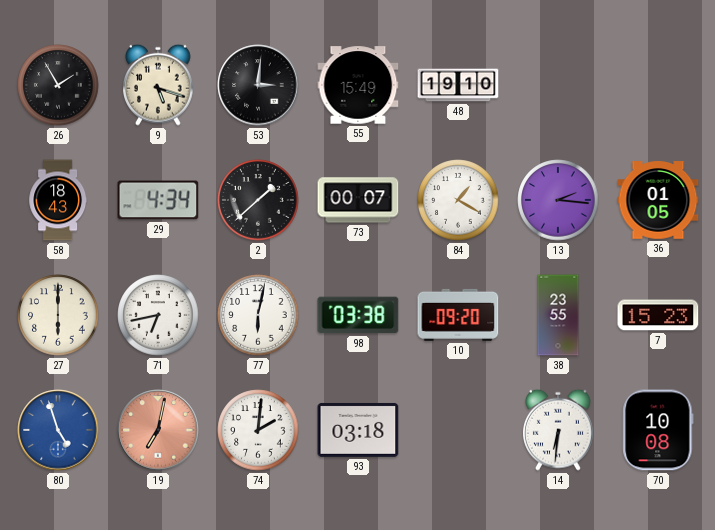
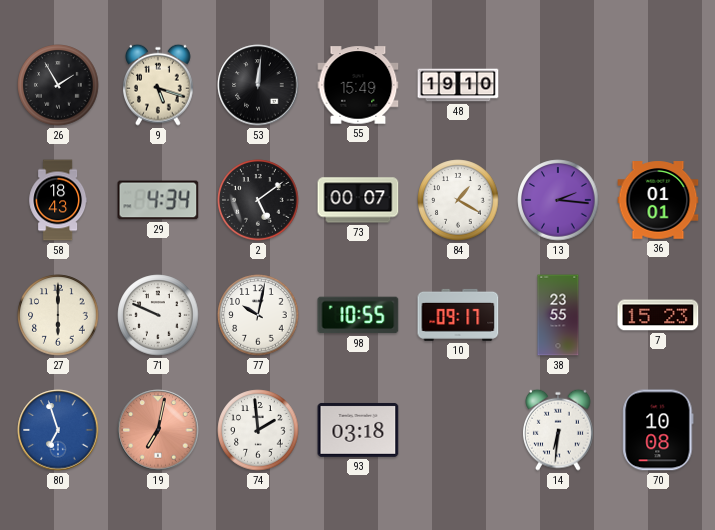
53: 3:01 -> 12:01 (258, 85)
2: 1:38 -> 5:09 (258, 200)
36: 01:05 -> 01:01 (658, 200)
71: 6:43 -> 9:49 (158, 315)
77: 6:02 -> 10:02 (258, 315)
98: 03:38 -> 10:55 (358, 315)
10: 09:20 -> 09:17 (458, 315)
80: 4:57 -> 6:57 (58, 430)
74: 2:01 -> 1:59 (258, 430)
